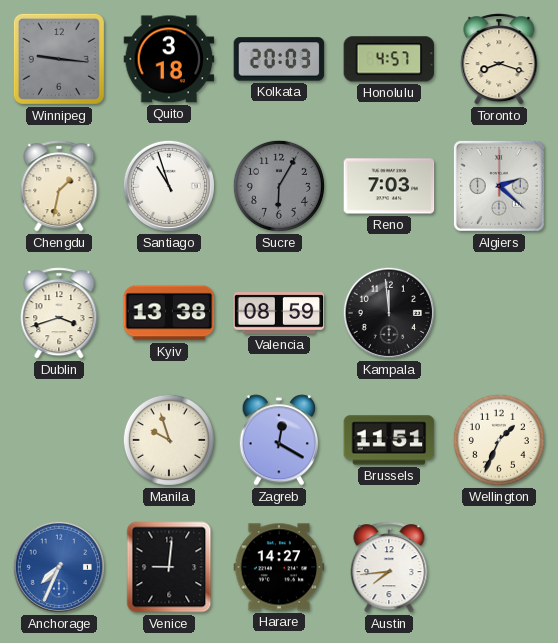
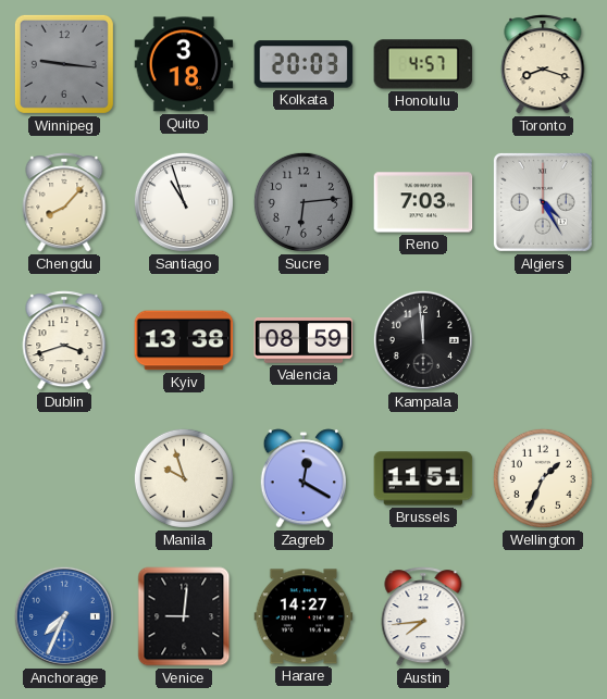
Chengdu: 1:32 -> 8:07 (64, 202)
Sucre: 6:05 -> 6:14 (303, 202)
Algiers: 2:22 -> 4:25 (543, 202)
